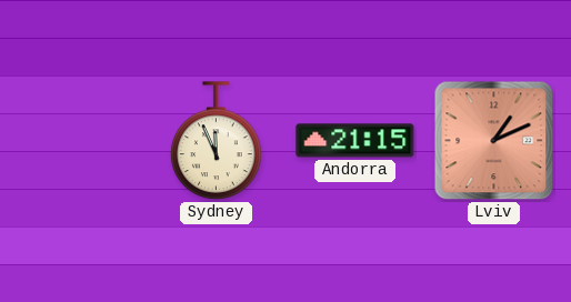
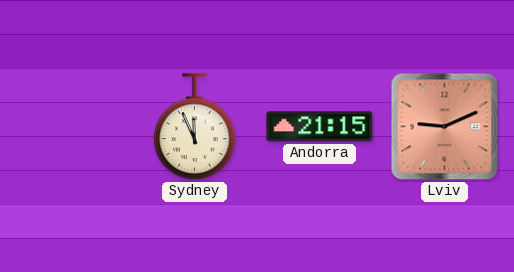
Lviv: 1:11 -> 9:11 (445, 127)
